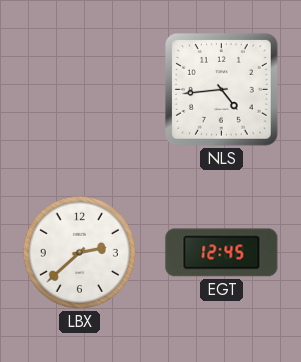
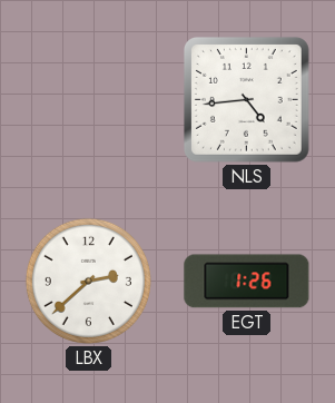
EGT: 12:45 -> 1:26 (247, 282)
